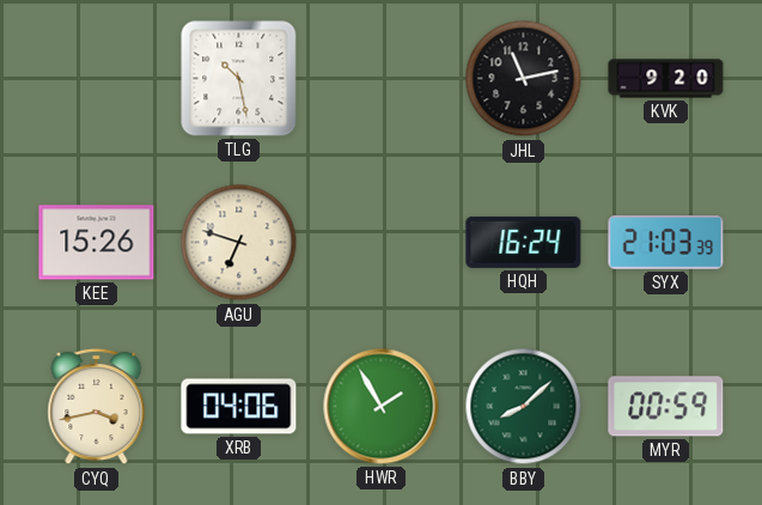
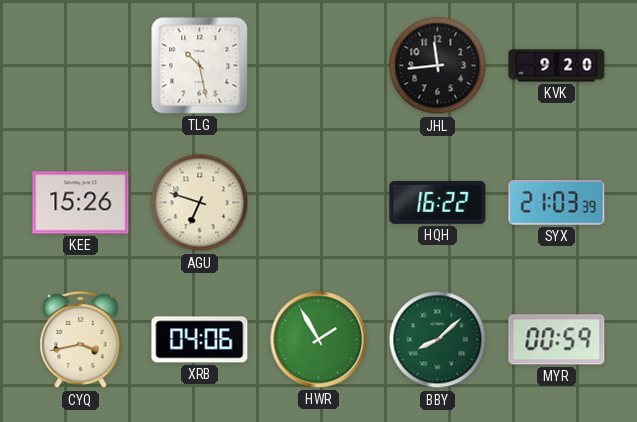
JHL: 11:13 -> 11:44 (438, 66)
HQH: 16:24 -> 16:22 (438, 202)
